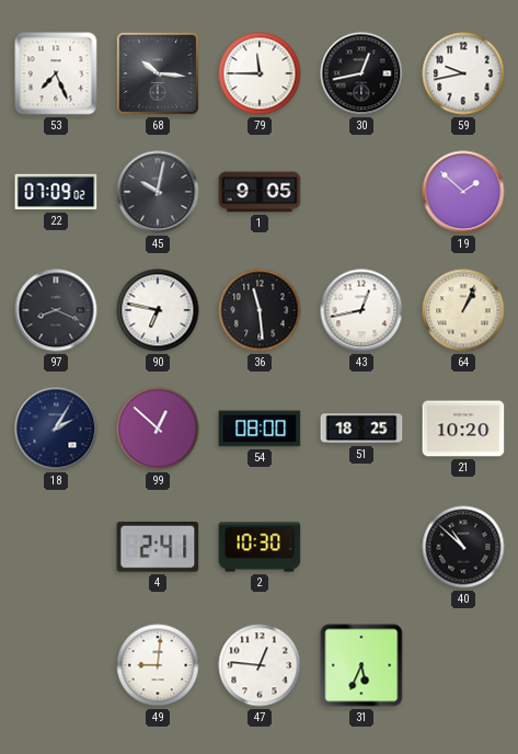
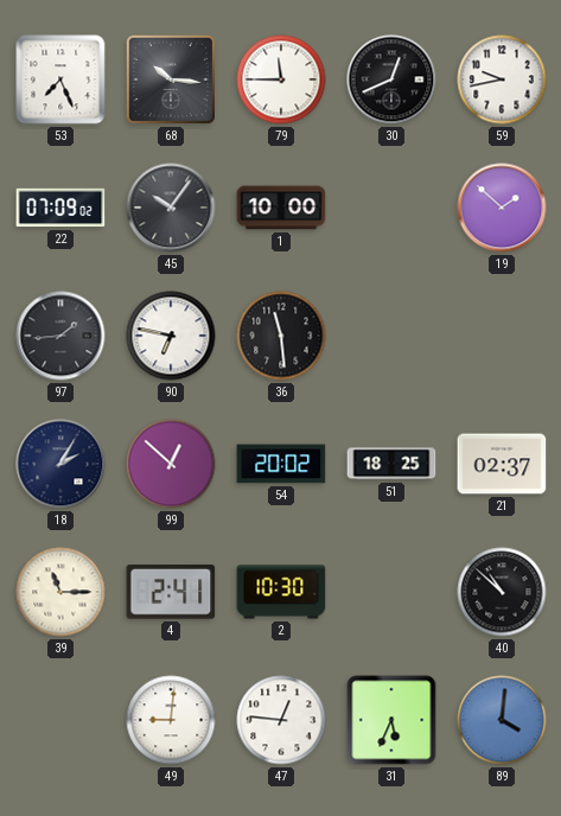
30: 12:43 -> 12:41 (391, 79)
45: 10:02 -> 10:06 (171, 208)
1: 9:05 -> 10:00 (281, 208)
97: 8:19 -> 1:44 (60, 336)
43: 12:43 -> none (361, 310)
64: 1:04 -> none (463, 310)
54: 08:00 -> 20:02 (281, 464)
21: 10:20 -> 02:37 (502, 464)
39: none -> 11:15 (60, 592)
89: none -> 4:01 (502, 720)
